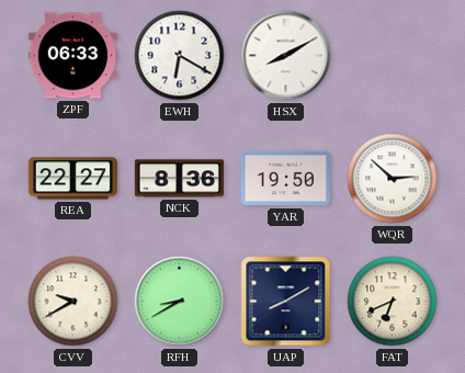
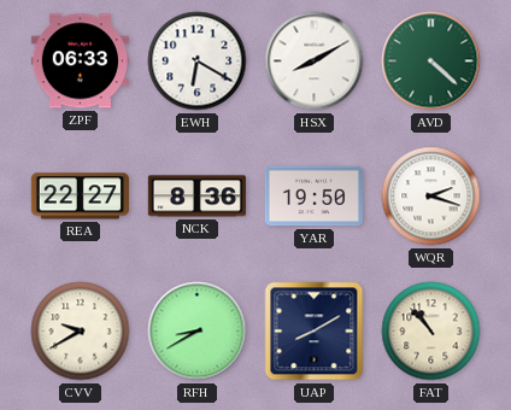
AVD: none -> 4:22 (431, 61)
WQR: 2:52 -> 2:18 (431, 197)
FAT: 6:41 -> 10:53 (431, 332)
